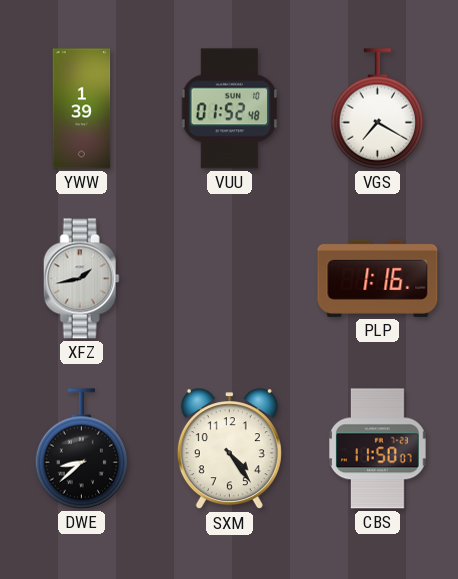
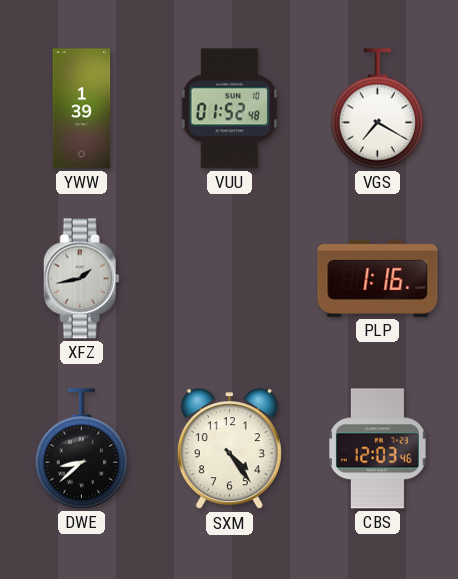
CBS: 11:50 -> 12:03 (378, 449)
